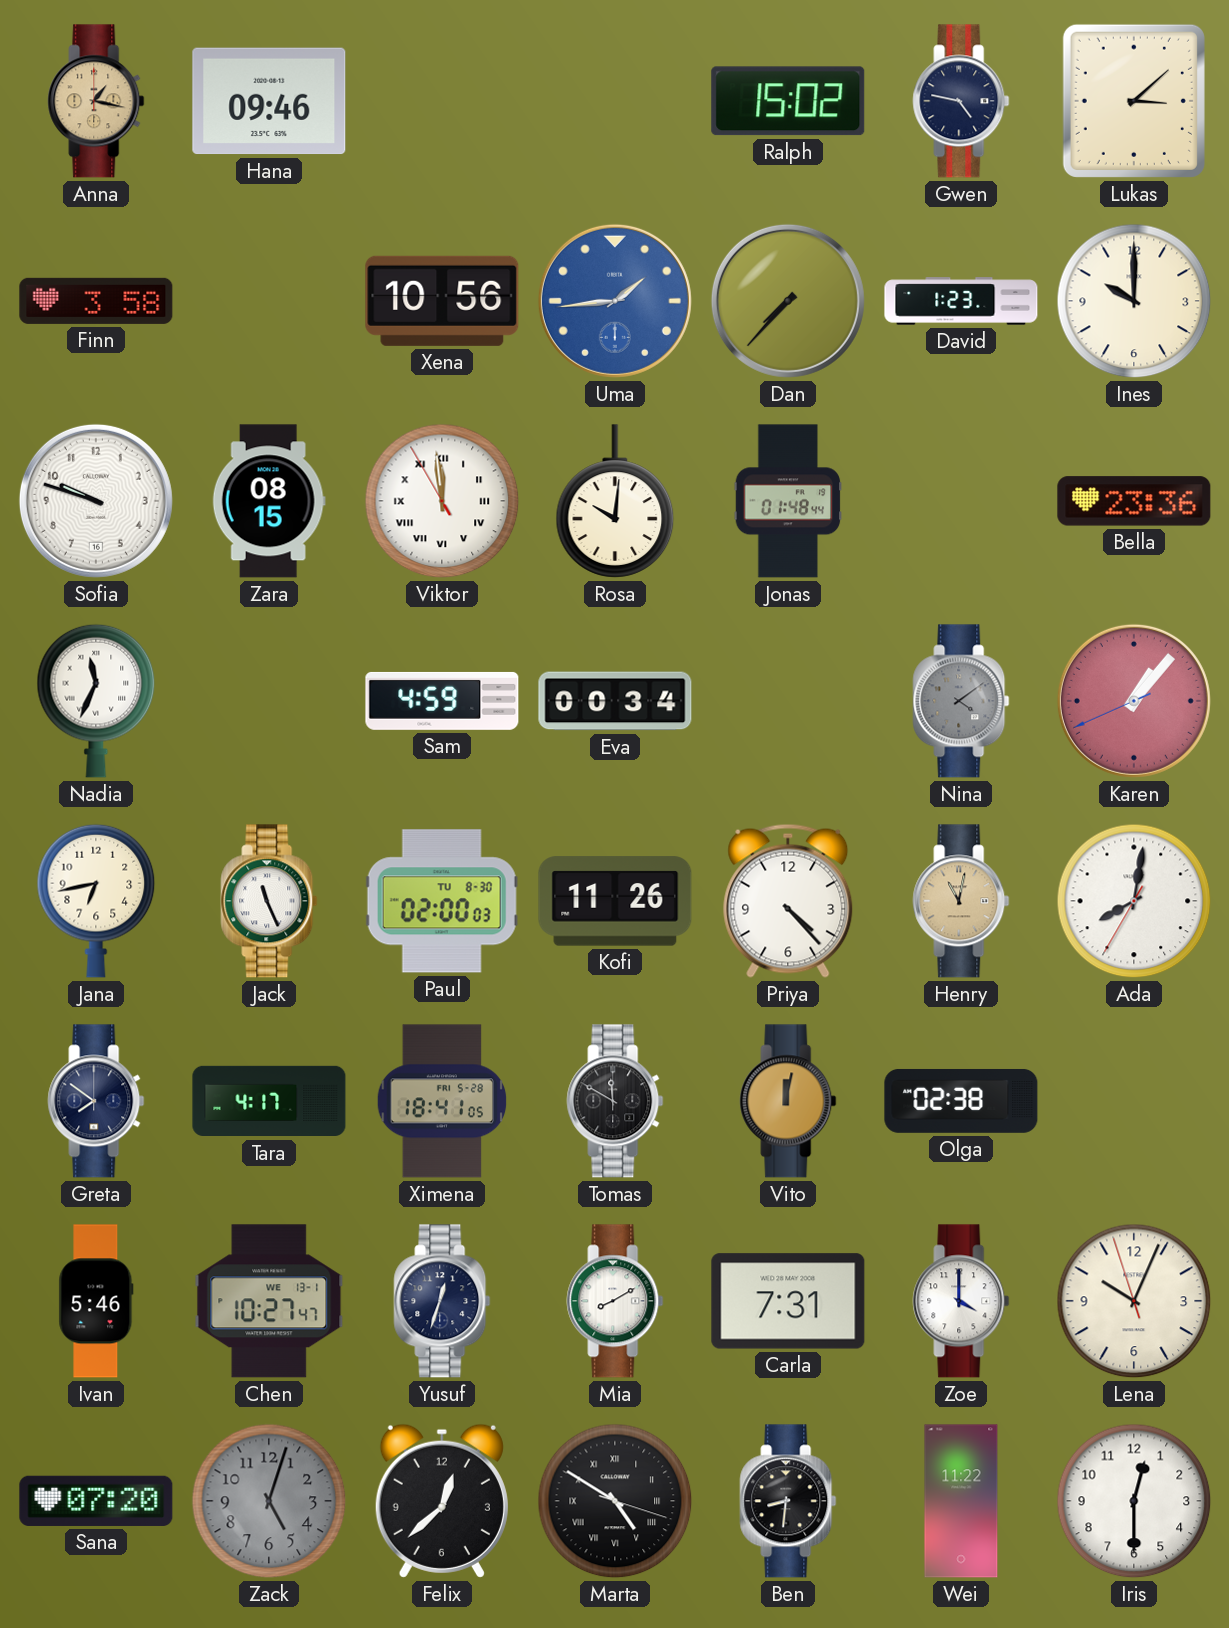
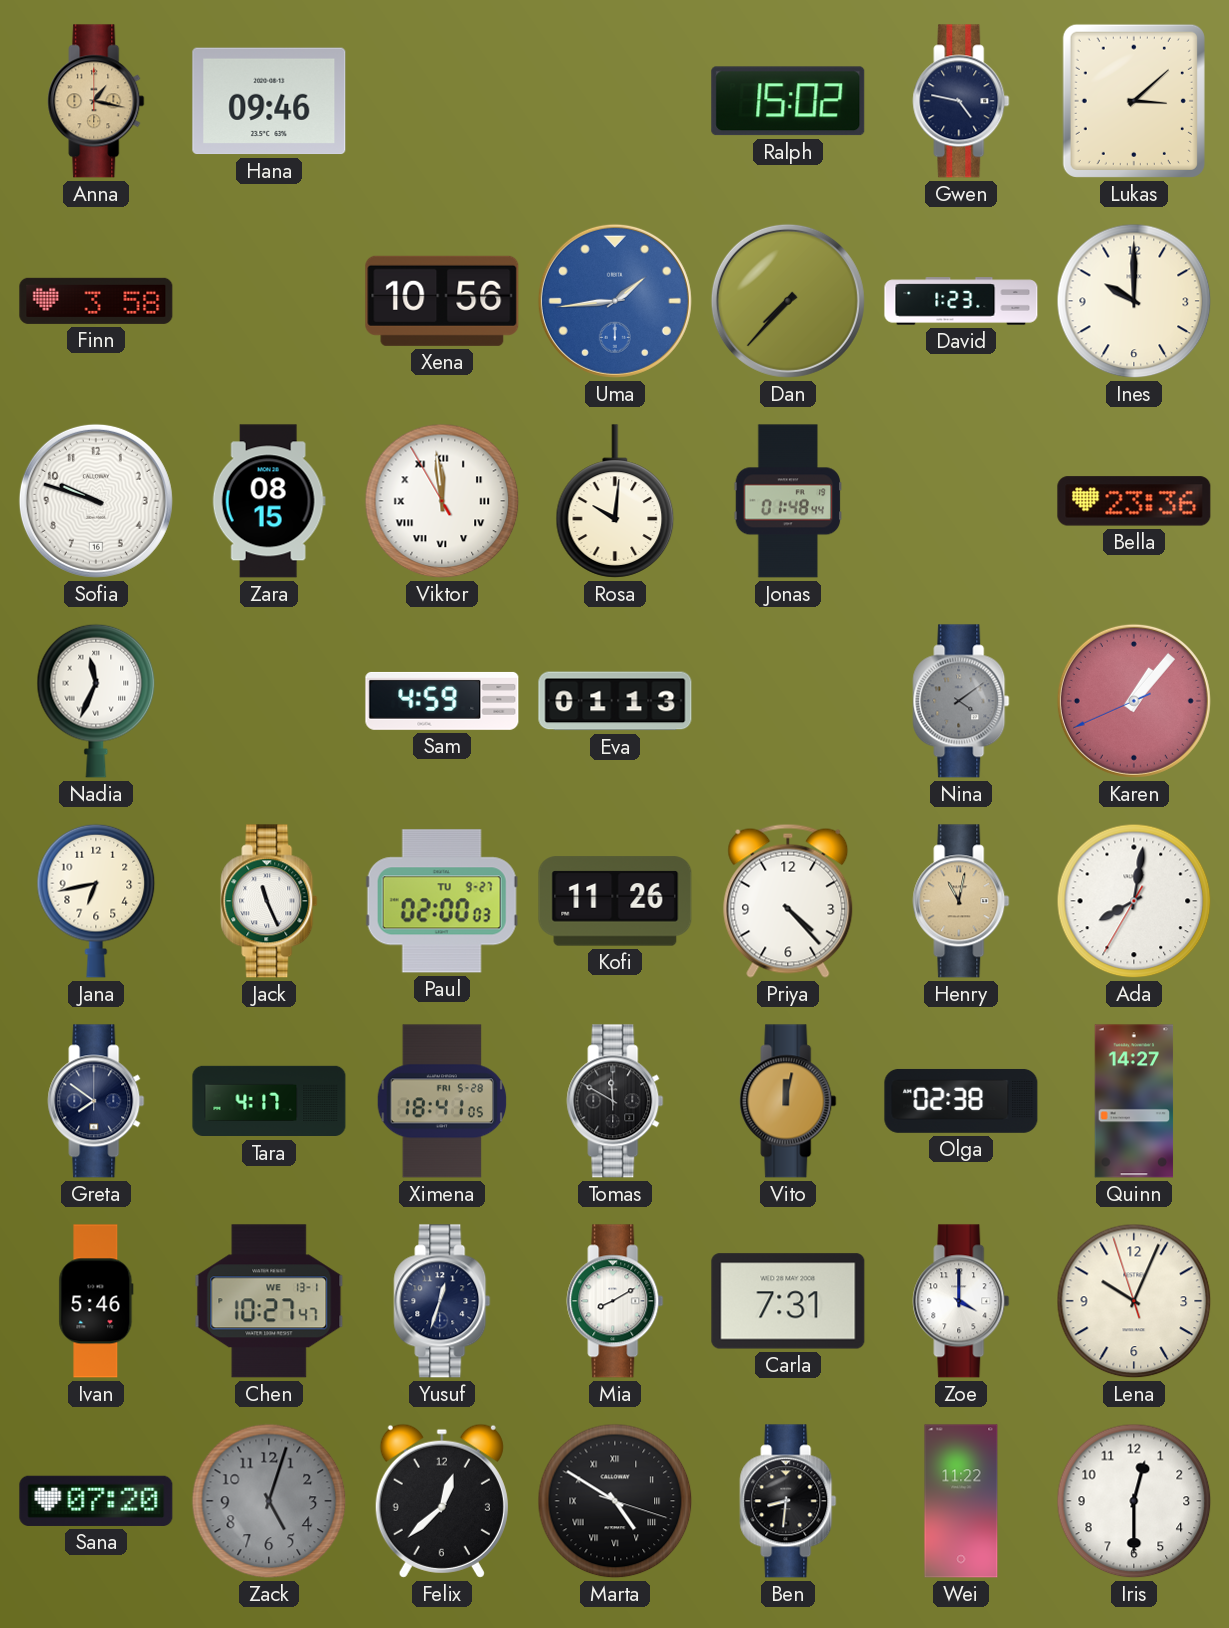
Eva: 00:34 -> 01:13 (615, 701)
Paul date: TU 8-30 -> TU 9-27 (442, 901)
Quinn: none -> 14:27 (1134, 1101)
